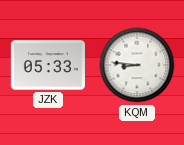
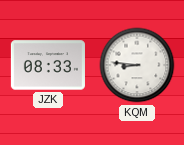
JZK: 05:33 -> 08:33 (48, 65)
